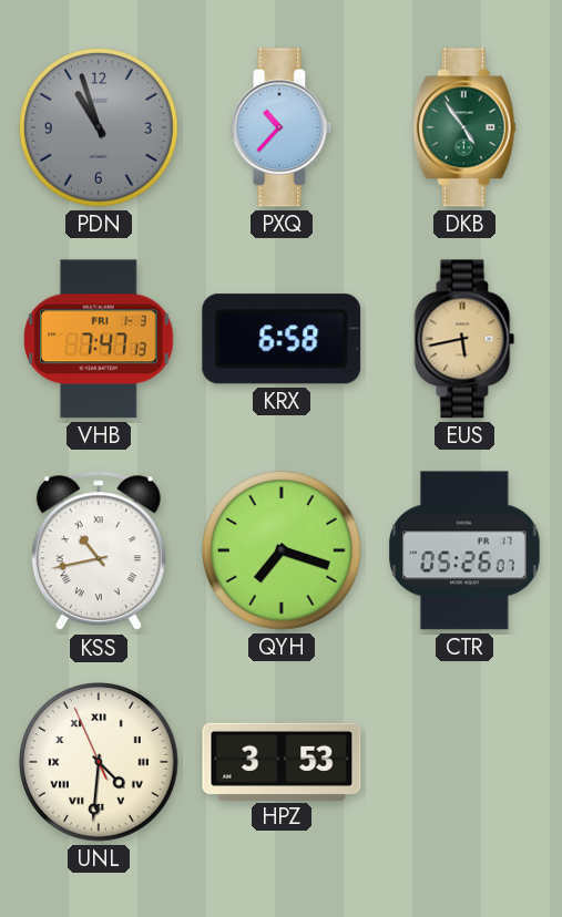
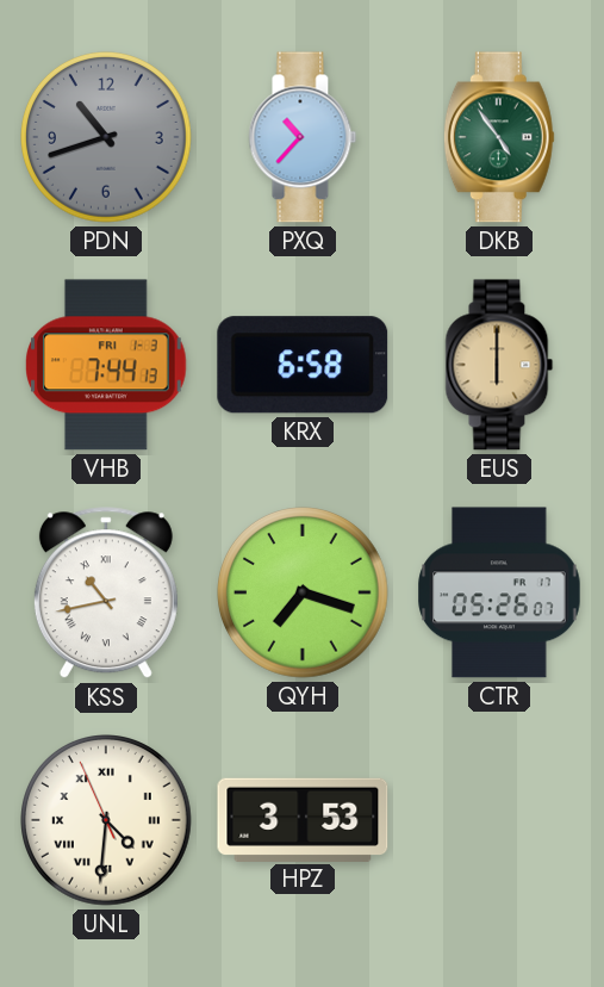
PDN: 10:57 -> 10:42 (107, 138)
VHB: 7:47 -> 7:44 (107, 365)
EUS: 5:43 -> 6:00 (499, 365)
